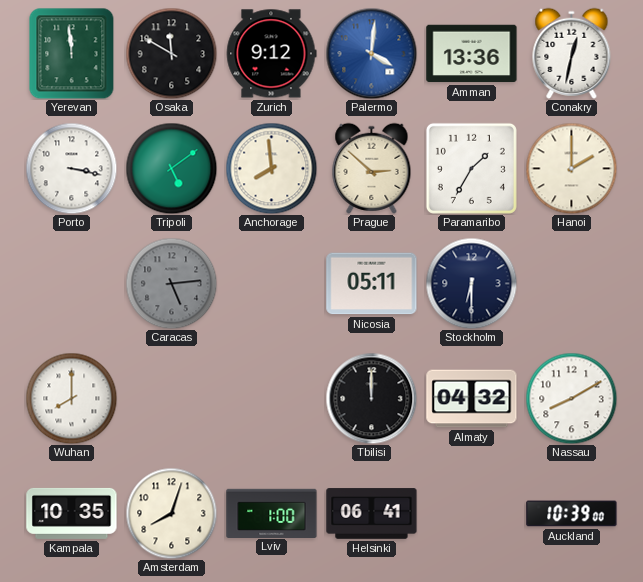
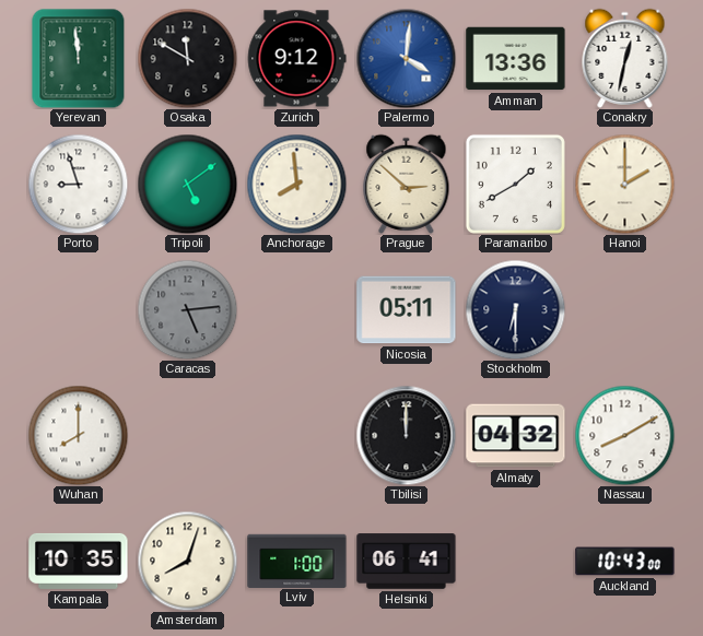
Porto: 3:17 -> 8:57 (78, 184)
Paramaribo: 1:35 -> 1:40 (515, 184)
Auckland: 10:39 -> 10:43 (625, 562)
